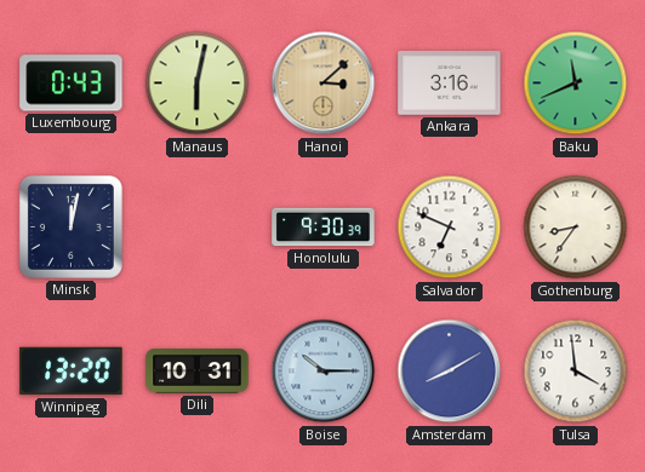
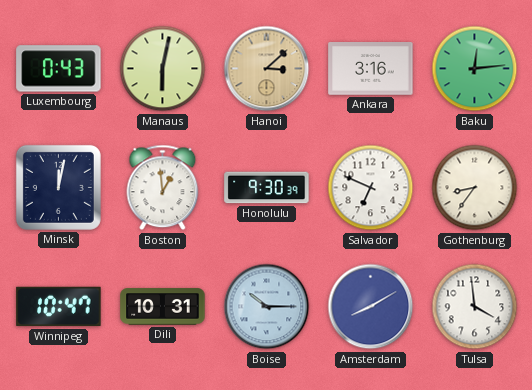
Baku: 11:41 -> 12:14 (475, 69)
Boston: none -> 12:59 (163, 188)
Winnipeg: 13:20 -> 10:47 (59, 307)
